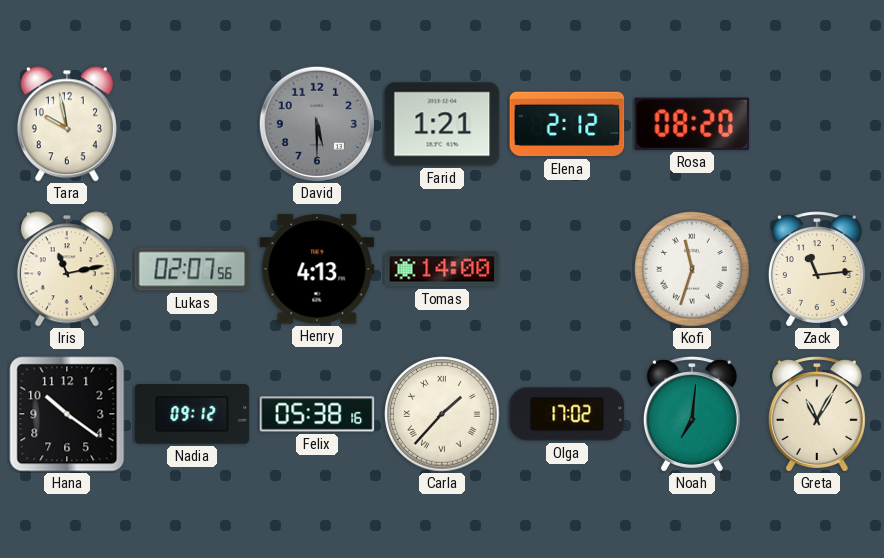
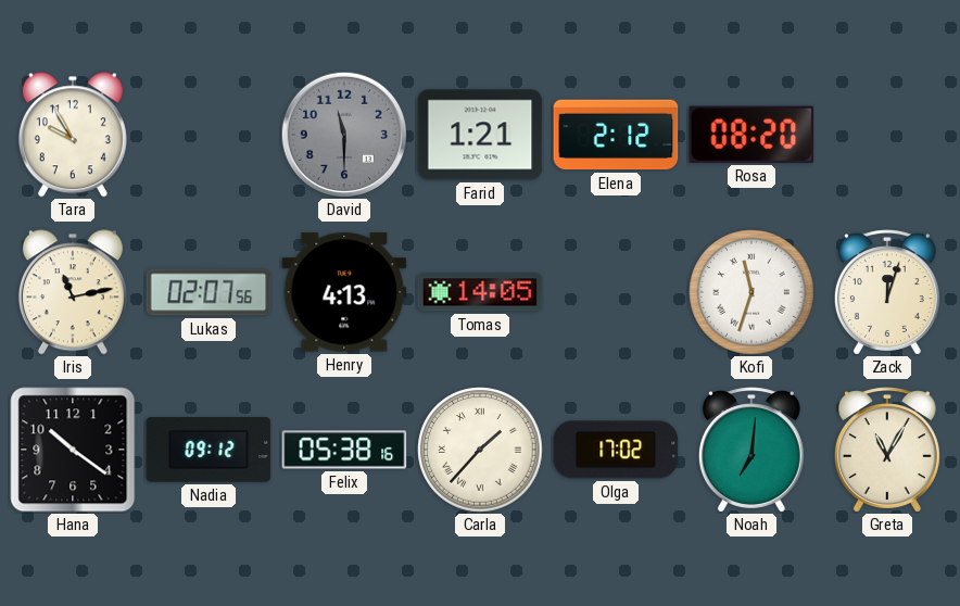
Tara: 9:58 -> 9:55 (73, 135)
David: 5:30 -> 11:30 (344, 135)
Tomas: 14:00 -> 14:05 (480, 292)
Zack: 11:14 -> 12:03 (887, 292)
